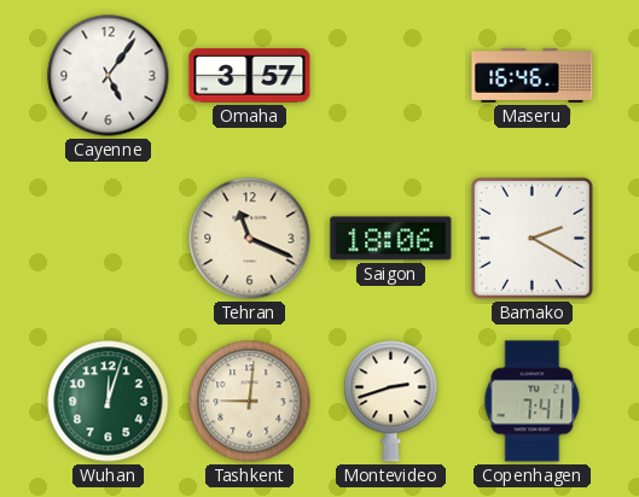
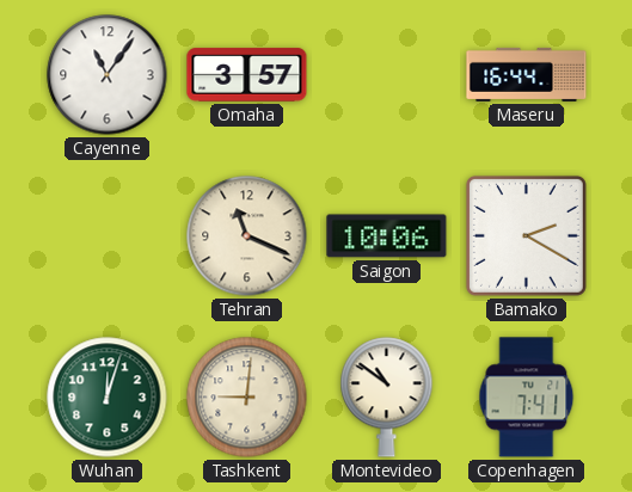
Cayenne: 5:06 -> 11:06 (108, 75)
Maseru: 16:46 -> 16:44 (527, 74)
Saigon: 18:06 -> 10:06 (387, 236)
Montevideo: 2:42 -> 10:51 (387, 398)
